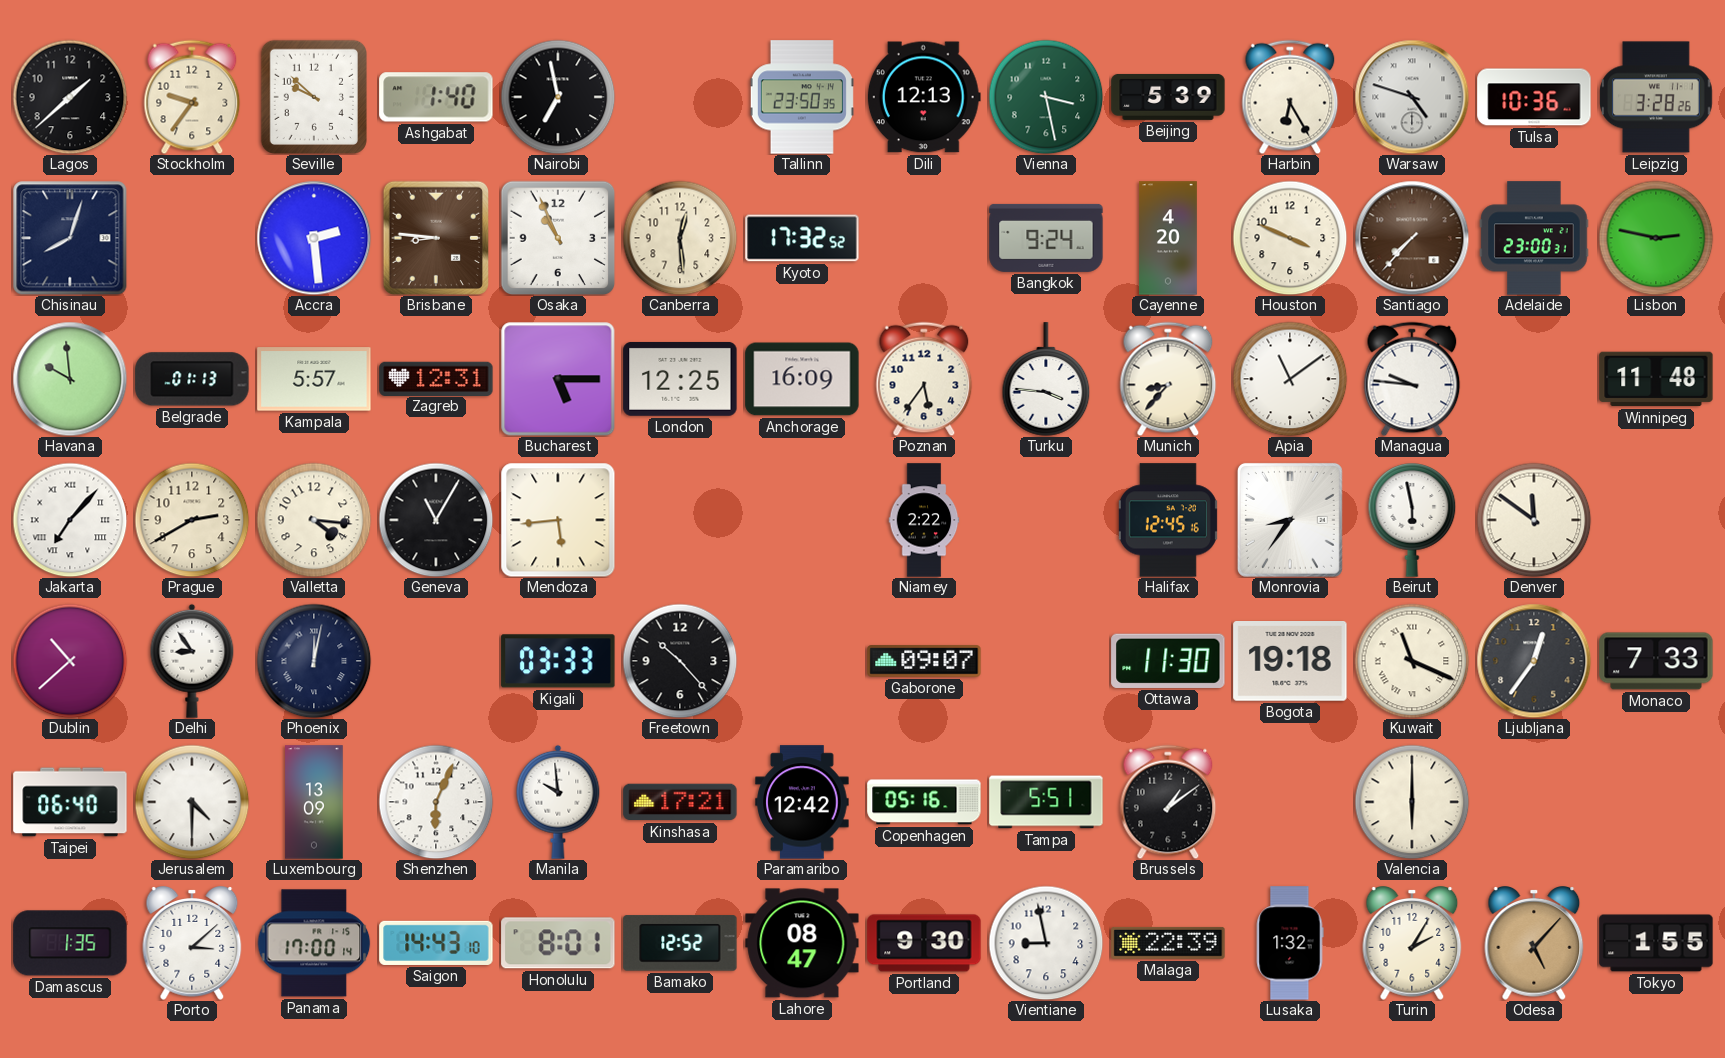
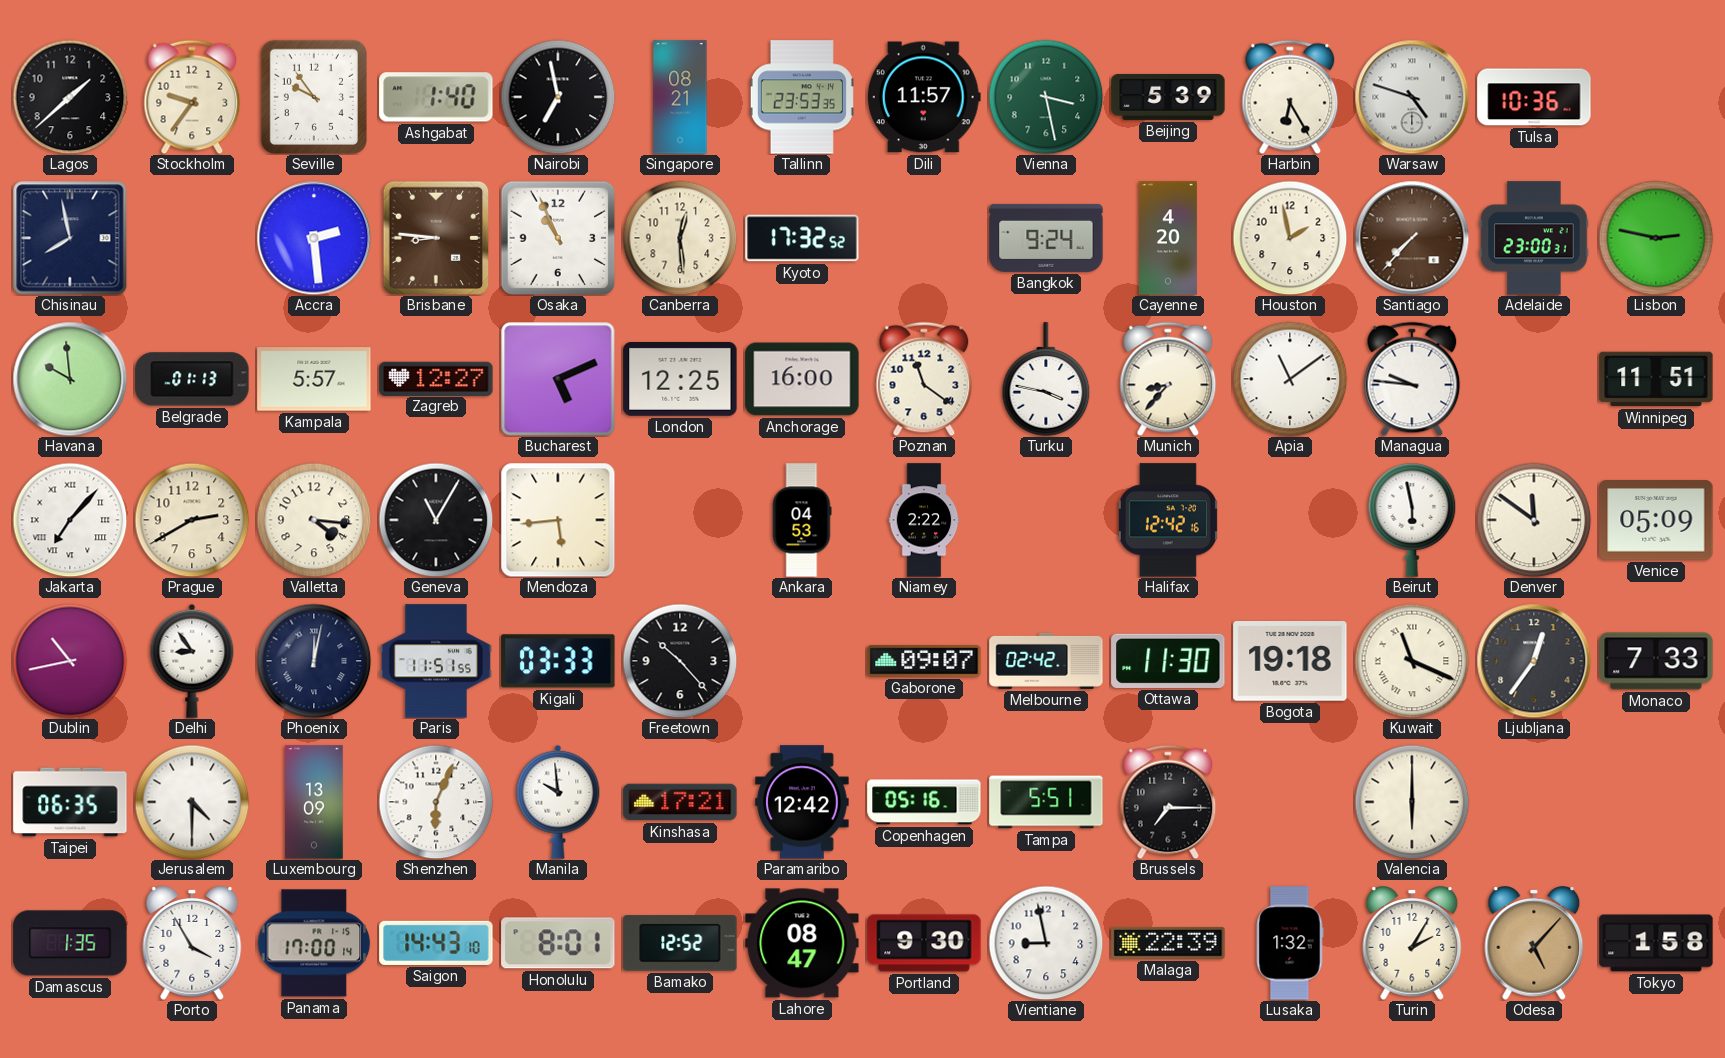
Seville: 9:52 -> 9:54 (314, 96)
Singapore: none -> 08:21 (680, 97)
Tallinn: 23:50 -> 23:53 (802, 97)
Dili: 12:13 -> 11:57 (924, 97)
Leipzig: 3:28 -> none (1656, 97)
Chisinau: 8:03 -> 7:58 (70, 238)
Houston: 3:49 -> 1:58 (1290, 238)
Zagreb: 12:31 -> 12:27 (436, 378)
Bucharest: 5:15 -> 5:11 (558, 379)
Anchorage: 16:09 -> 16:00 (802, 379)
Poznan: 5:36 -> 11:21 (924, 379)
Turku: 3:46 -> 3:47 (1046, 379)
Winnipeg: 11:48 -> 11:51 (1656, 379)
Ankara: none -> 04:53 (802, 520)
Halifax: 12:45 -> 12:42 (1168, 520)
Monrovia: 8:36 -> none (1290, 520)
Venice: none -> 05:09 (1656, 520)
Dublin: 10:38 -> 10:43 (70, 661)
Paris: none -> 11:51 (436, 661)
Melbourne: none -> 02:42 (1046, 661)
Taipei: 06:40 -> 06:35 (70, 802)
Brussels: 1:09 -> 7:15 (1168, 802)
Porto: 3:08 -> 3:55 (192, 944)
Tokyo: 1:55 -> 1:58 (1656, 943)
